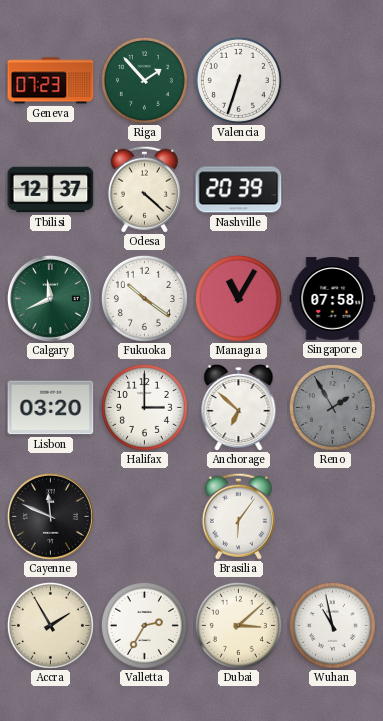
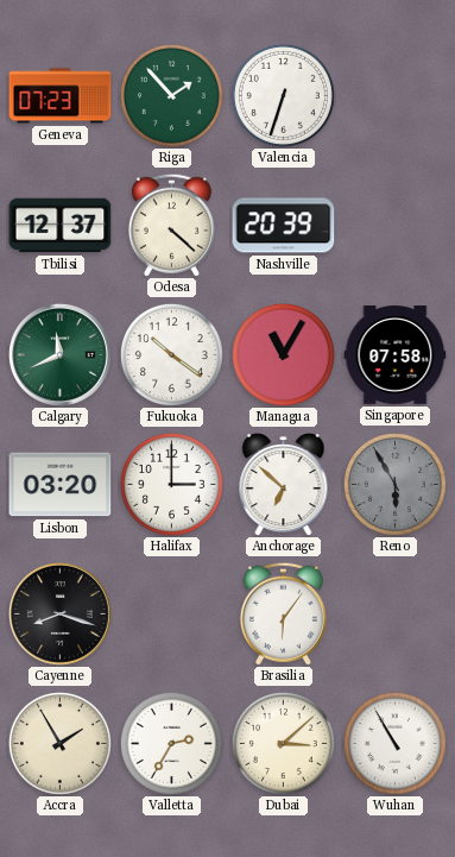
Reno: 1:55 -> 5:55 (394, 484)
Cayenne: 11:49 -> 8:18 (59, 613)
Wuhan: 10:58 -> 10:55 (394, 743)
